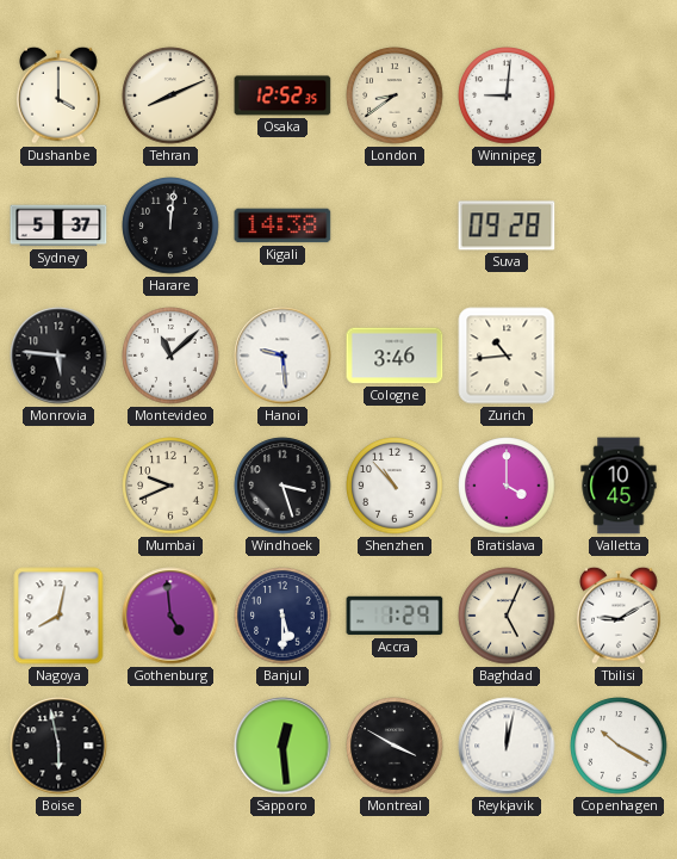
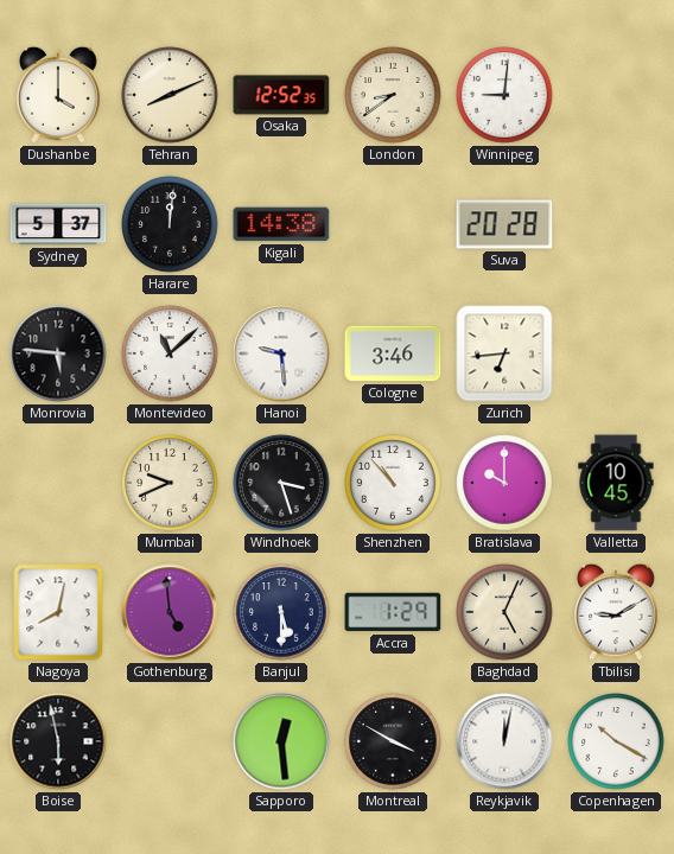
Suva: 09:28 -> 20:28 (504, 224)
Zurich: 10:44 -> 6:44 (504, 353)
Bratislava: 4:00 -> 10:00 (504, 483)
